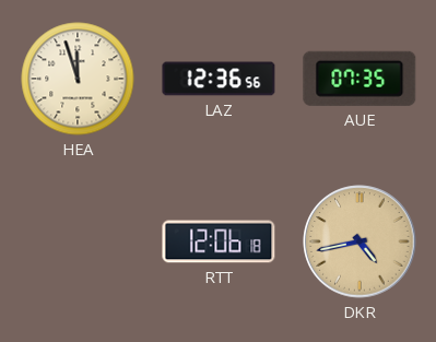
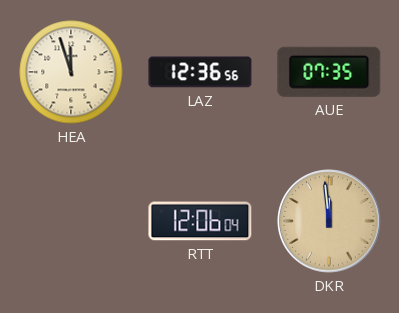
RTT: 12:06:18 -> 12:06:04 (200, 221)
DKR: 4:43 -> 11:59 (329, 221)
